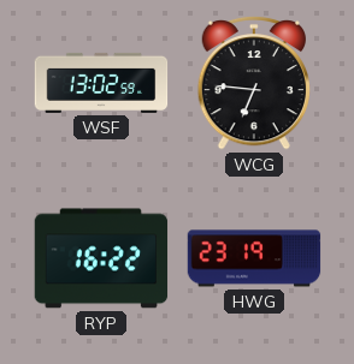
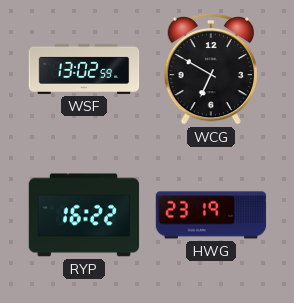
WCG: 6:46 -> 6:50 (210, 69)
